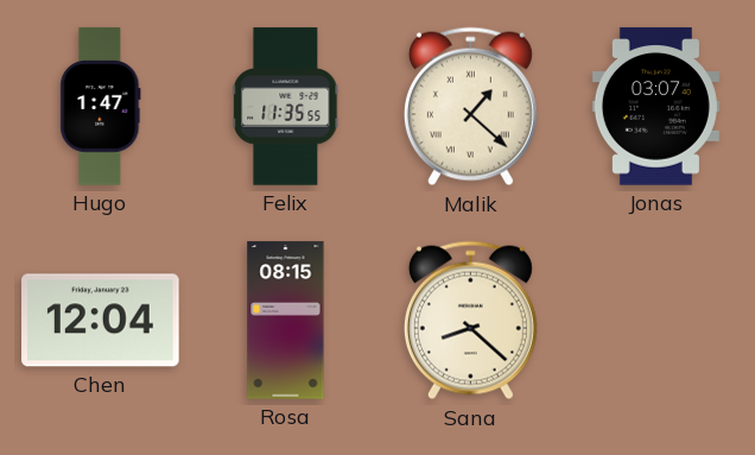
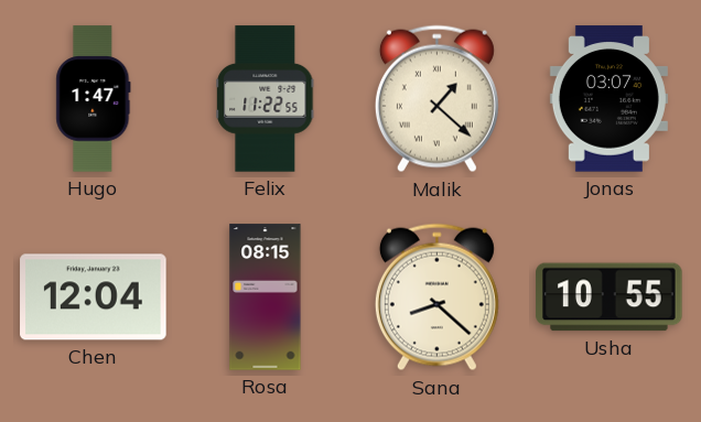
Felix: 11:35 -> 11:22 (266, 99)
Usha: none -> 10:55 (610, 297)
